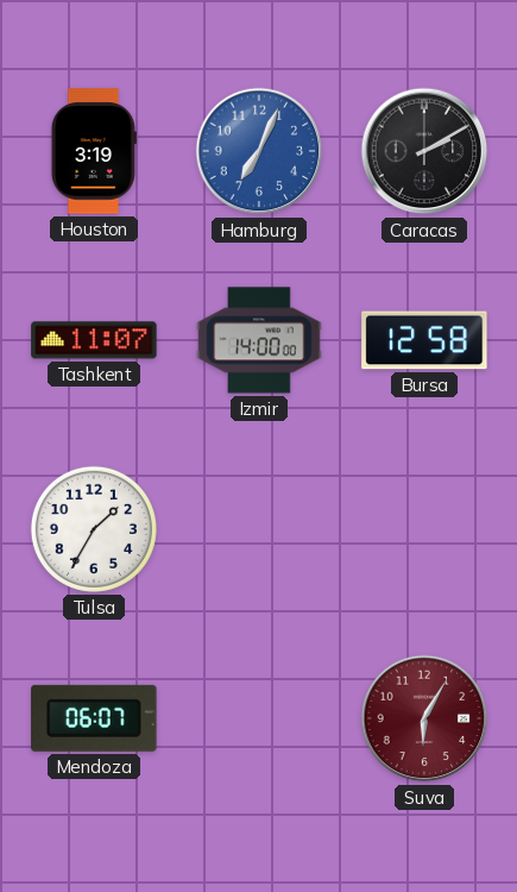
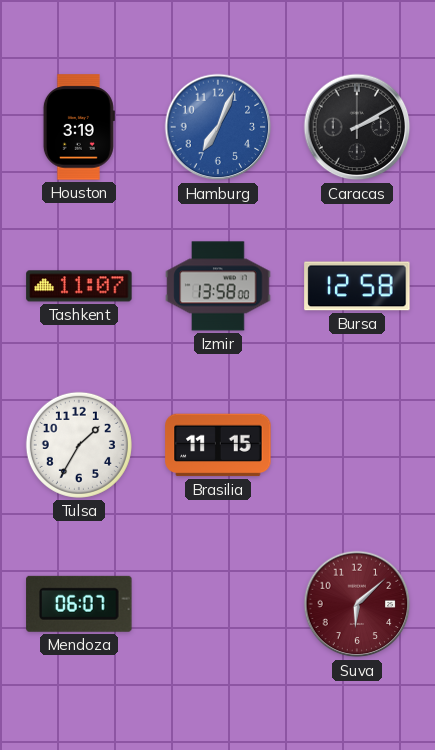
Izmir: 14:00 -> 13:58 (218, 286)
Brasilia: none -> 11:15 (218, 445)
Suva: 6:05 -> 6:08 (357, 604)
